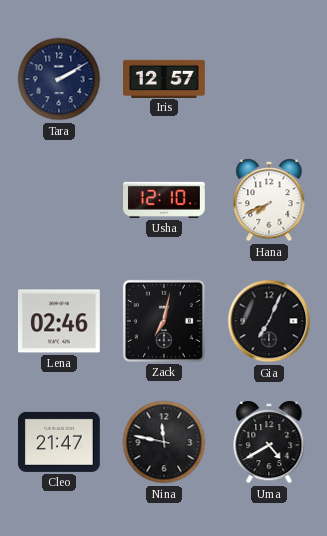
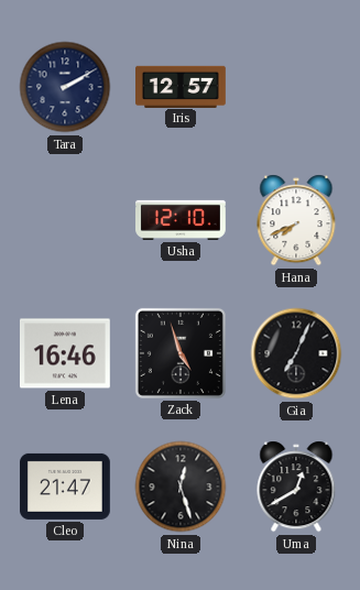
Lena: 02:46 -> 16:46 (66, 353)
Zack: 7:02 -> 4:57 (181, 353)
Nina: 11:47 -> 12:27 (181, 487)
Uma: 4:40 -> 12:40 (296, 487)
